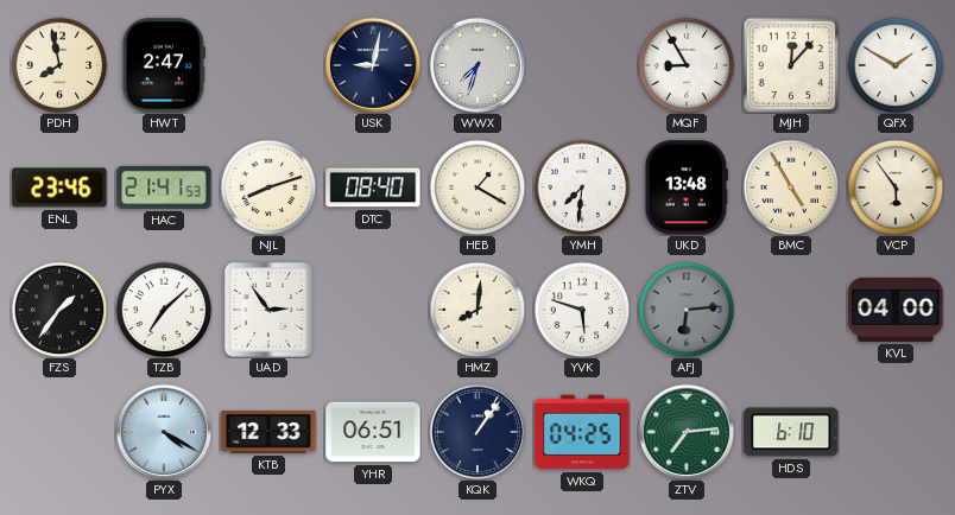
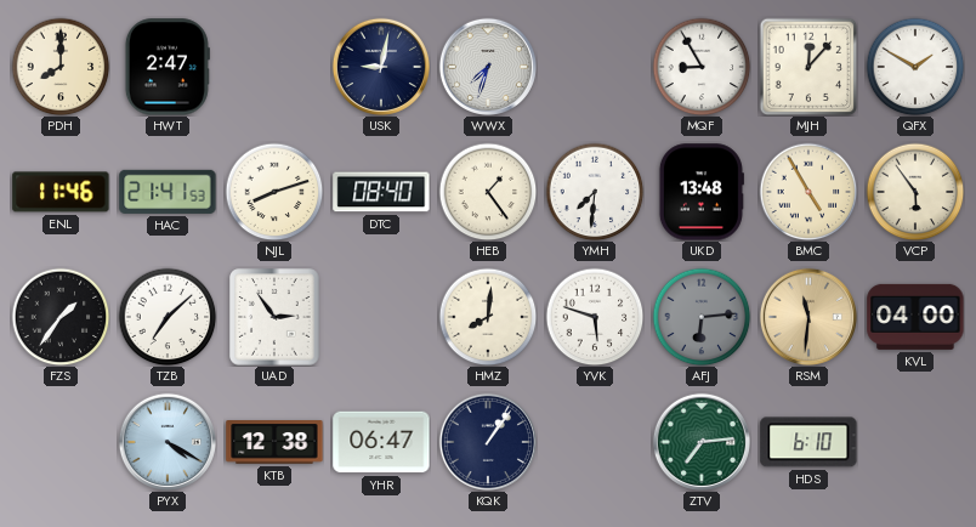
PDH: 7:58 -> 8:00 (61, 67)
ENL: 23:46 -> 11:46 (61, 192)
HEB: 1:20 -> 1:24 (488, 192)
RSM: none -> 11:31 (807, 316)
KTB: 12:33 -> 12:38 (274, 442)
YHR: 06:51 -> 06:47 (381, 442)
WKQ: 04:25 -> none (582, 432)
